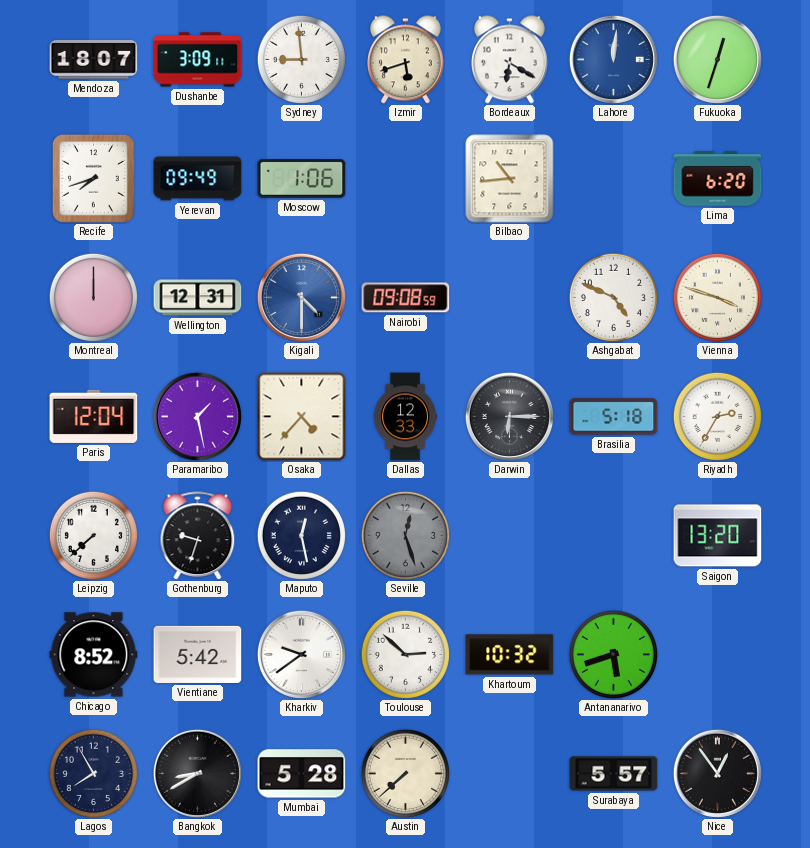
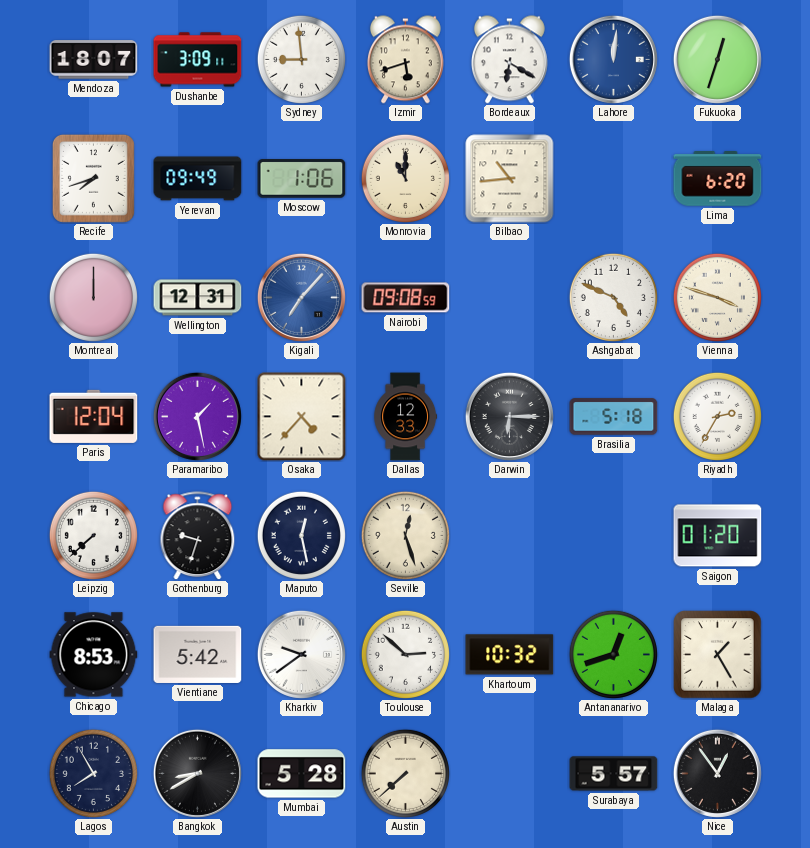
Monrovia: none -> 11:00 (405, 178)
Kigali: 4:30 -> 7:07 (301, 297)
Seville dial: grey -> cream (405, 535)
Saigon: 13:20 -> 01:20 (718, 536)
Chicago: 8:52 -> 8:53 (94, 655)
Antananarivo: 5:42 -> 12:42 (613, 654)
Malaga: none -> 1:25 (718, 655)
